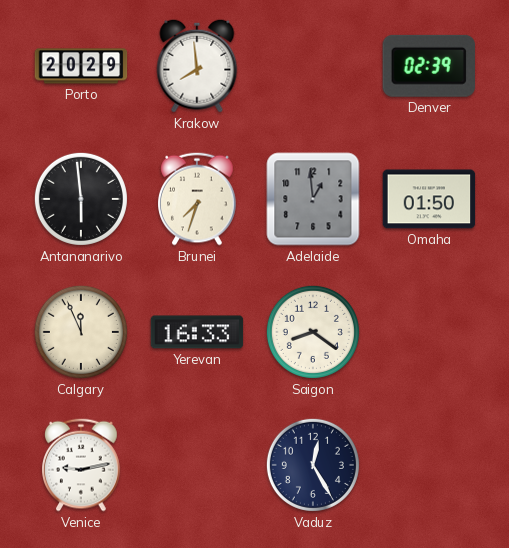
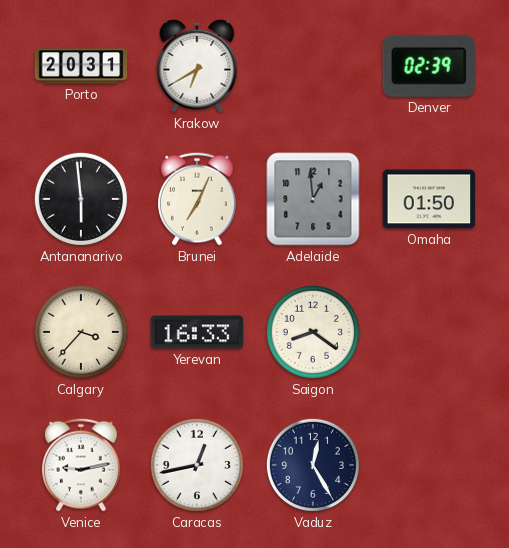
Porto: 20:29 -> 20:31 (81, 66)
Krakow: 7:59 -> 6:40 (197, 66)
Brunei: 7:33 -> 7:04 (197, 199)
Calgary: 11:56 -> 3:37 (81, 332)
Caracas: none -> 12:43 (197, 465)
